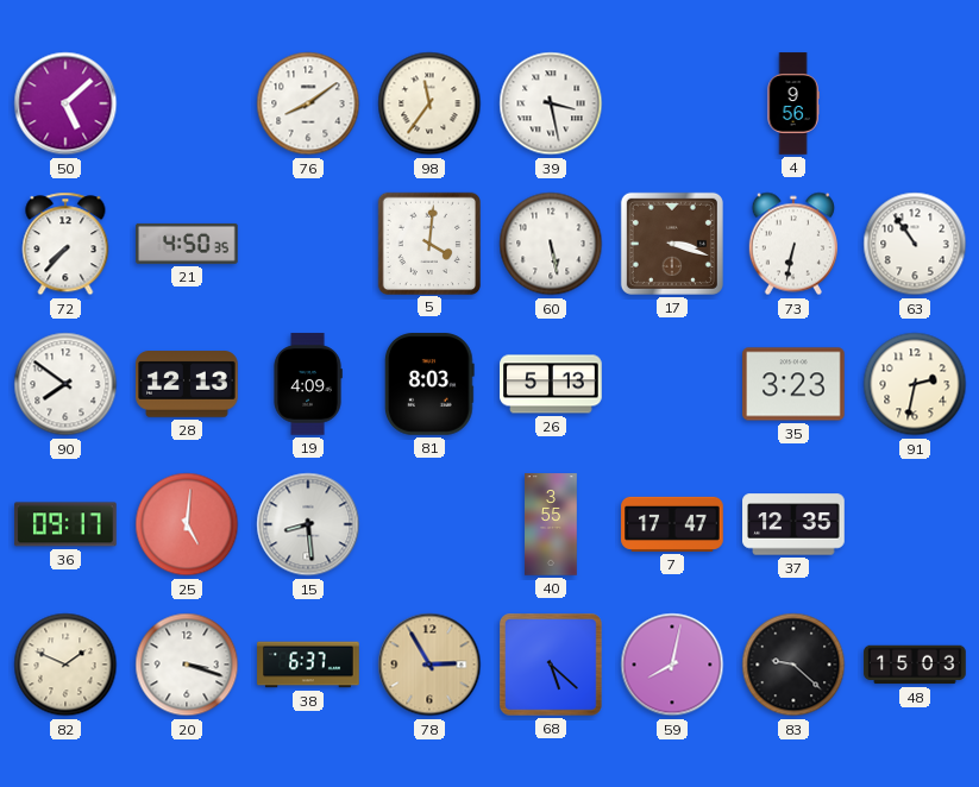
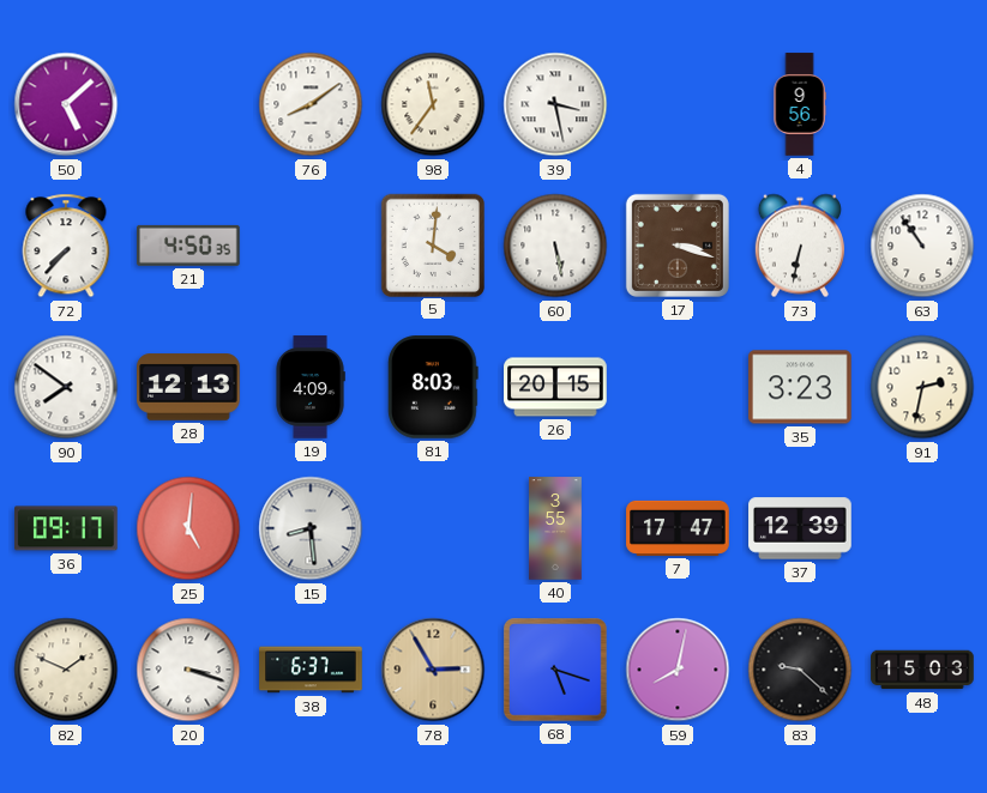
26: 5:13 -> 20:15 (555, 387)
37: 12:35 -> 12:39 (800, 528)
68: 5:22 -> 5:18 (556, 671)
